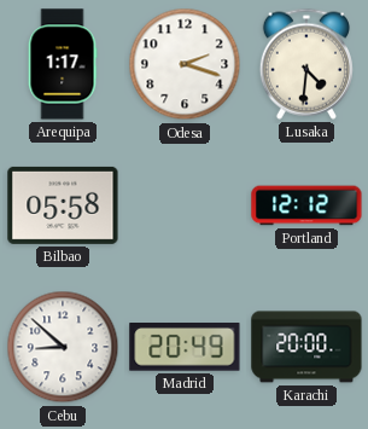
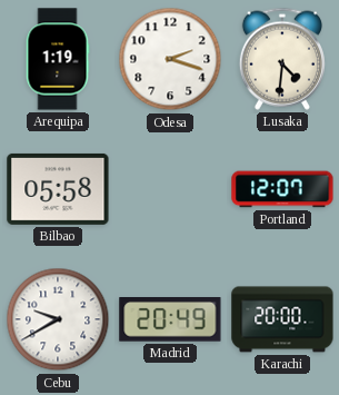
Arequipa: 1:17 -> 1:19 (58, 59)
Portland: 12:12 -> 12:07 (282, 189)
Cebu: 8:52 -> 9:40 (58, 319)
